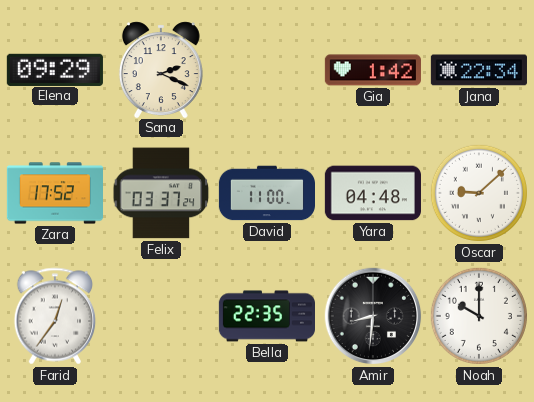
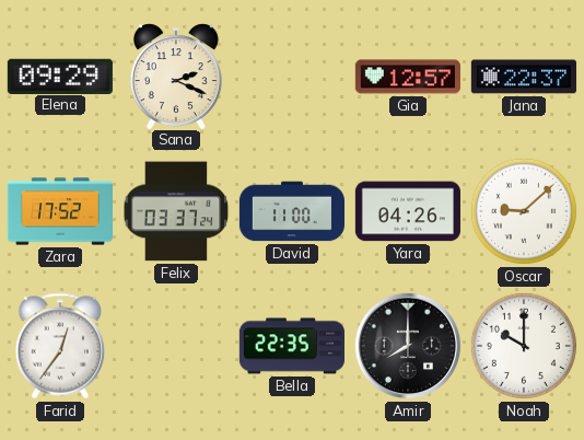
Gia: 1:42 -> 12:57 (408, 77)
Jana: 22:34 -> 22:37 (524, 77)
Yara: 04:48 -> 04:26 (408, 211)
Amir: 8:31 -> 8:00 (408, 346)
